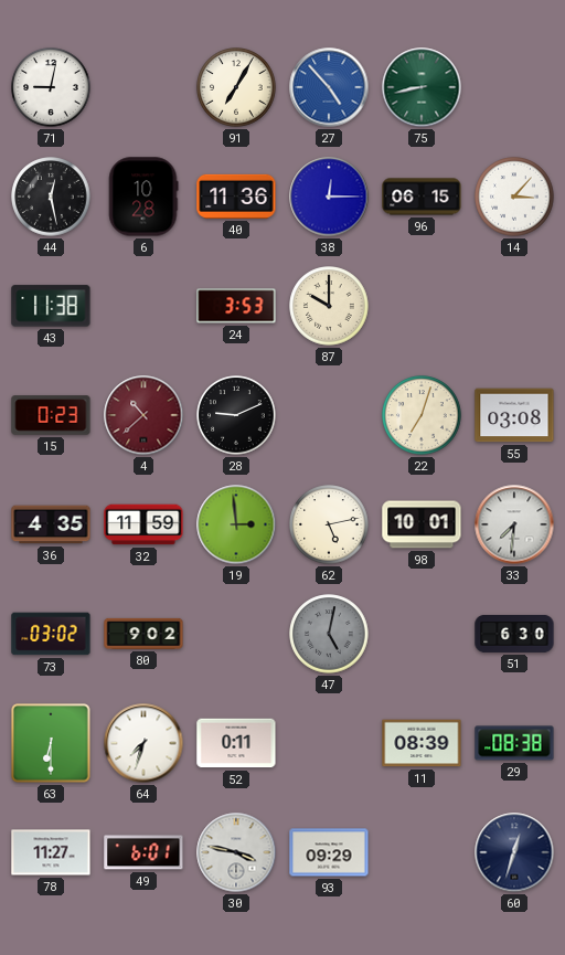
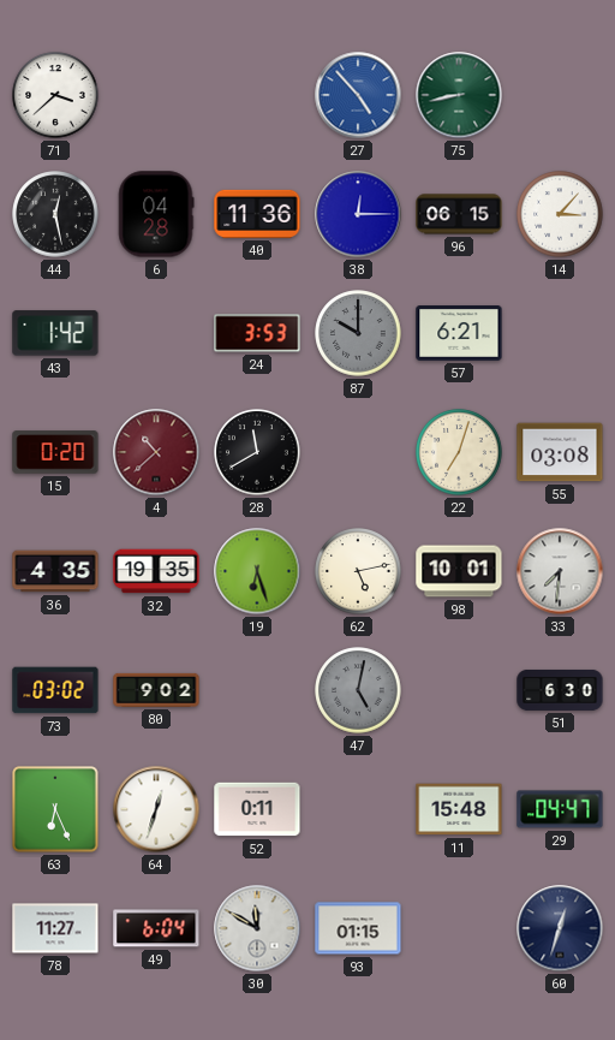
71: 9:02 -> 3:38 (55, 95)
91: 7:05 -> none (236, 87)
6: 10:28 -> 04:28 (156, 214)
43: 11:38 -> 1:42 (55, 333)
87 dial: cream -> grey (358, 333)
57: none -> 6:21 (459, 334)
15: 0:23 -> 0:20 (55, 452)
28: 9:11 -> 11:40 (257, 452)
32: 11:59 -> 19:35 (156, 571)
19: 2:59 -> 6:27 (257, 571)
63: 6:30 -> 6:26 (55, 809)
64: 7:33 -> 12:33 (156, 809)
11: 08:39 -> 15:48 (459, 809)
29: 08:38 -> 04:47 (560, 809)
49: 6:01 -> 6:04 (156, 928)
30: 3:47 -> 11:50 (257, 928)
93: 09:29 -> 01:15 (358, 928)
